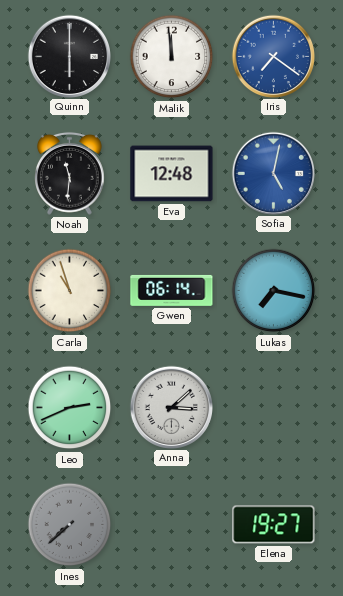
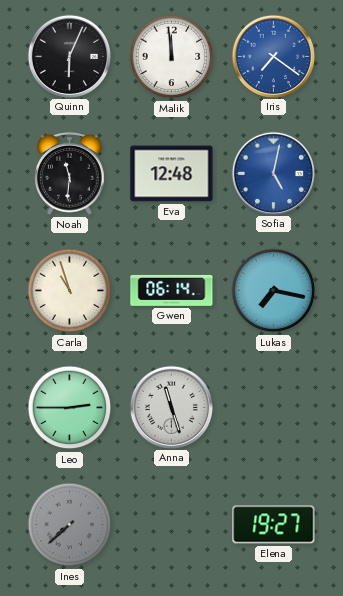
Quinn: 6:00 -> 6:04 (69, 56)
Leo: 2:41 -> 2:45 (70, 408)
Anna: 3:08 -> 11:27 (171, 407)
